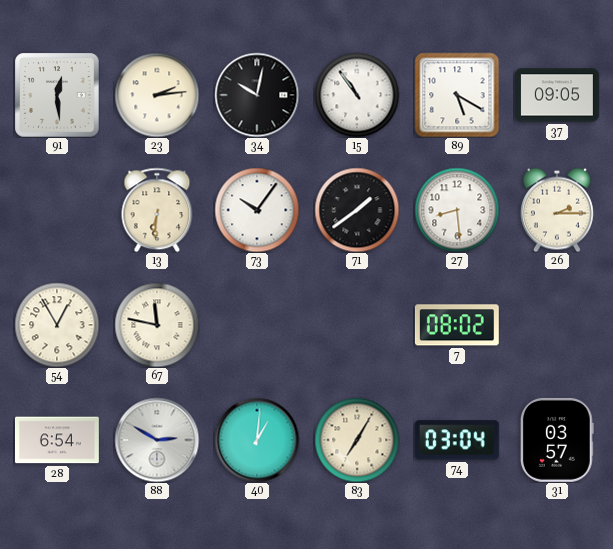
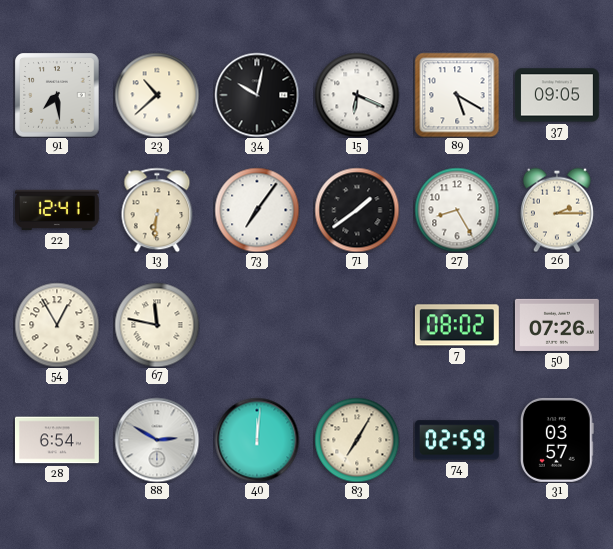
91: 12:29 -> 7:29 (57, 95)
23: 2:14 -> 10:38 (157, 95)
15: 10:54 -> 6:19 (357, 95)
22: none -> 12:41 (57, 210)
73: 10:06 -> 7:06 (257, 210)
27: 8:29 -> 8:25 (457, 210)
50: none -> 07:26 (557, 325)
40: 1:01 -> 12:01 (257, 440)
74: 03:04 -> 02:59 (457, 440)
